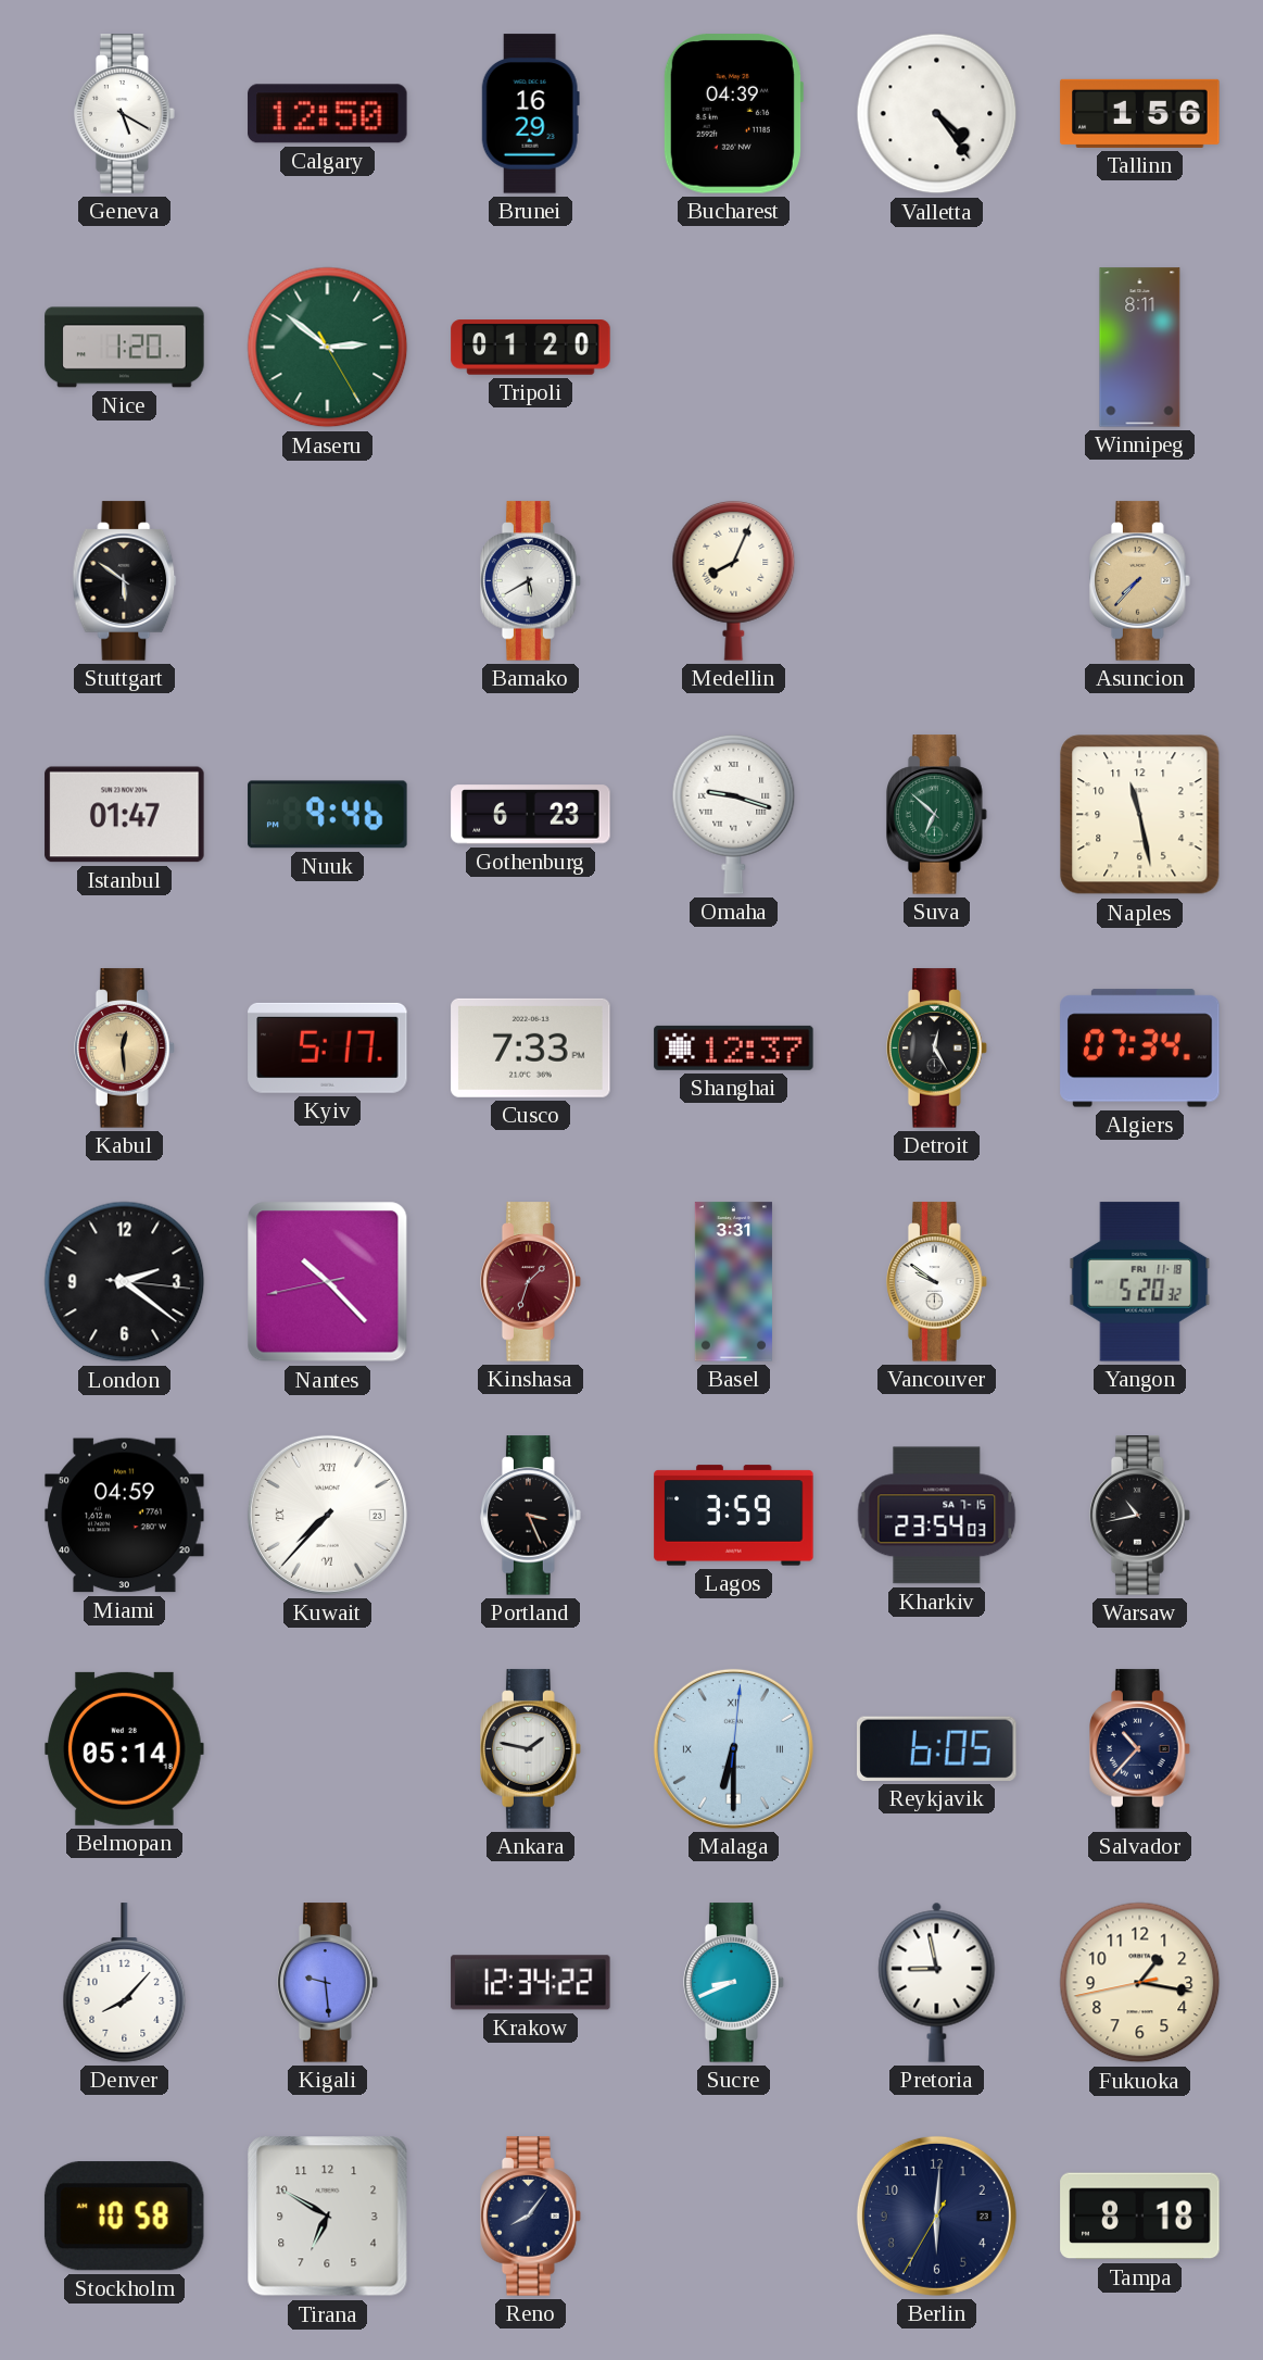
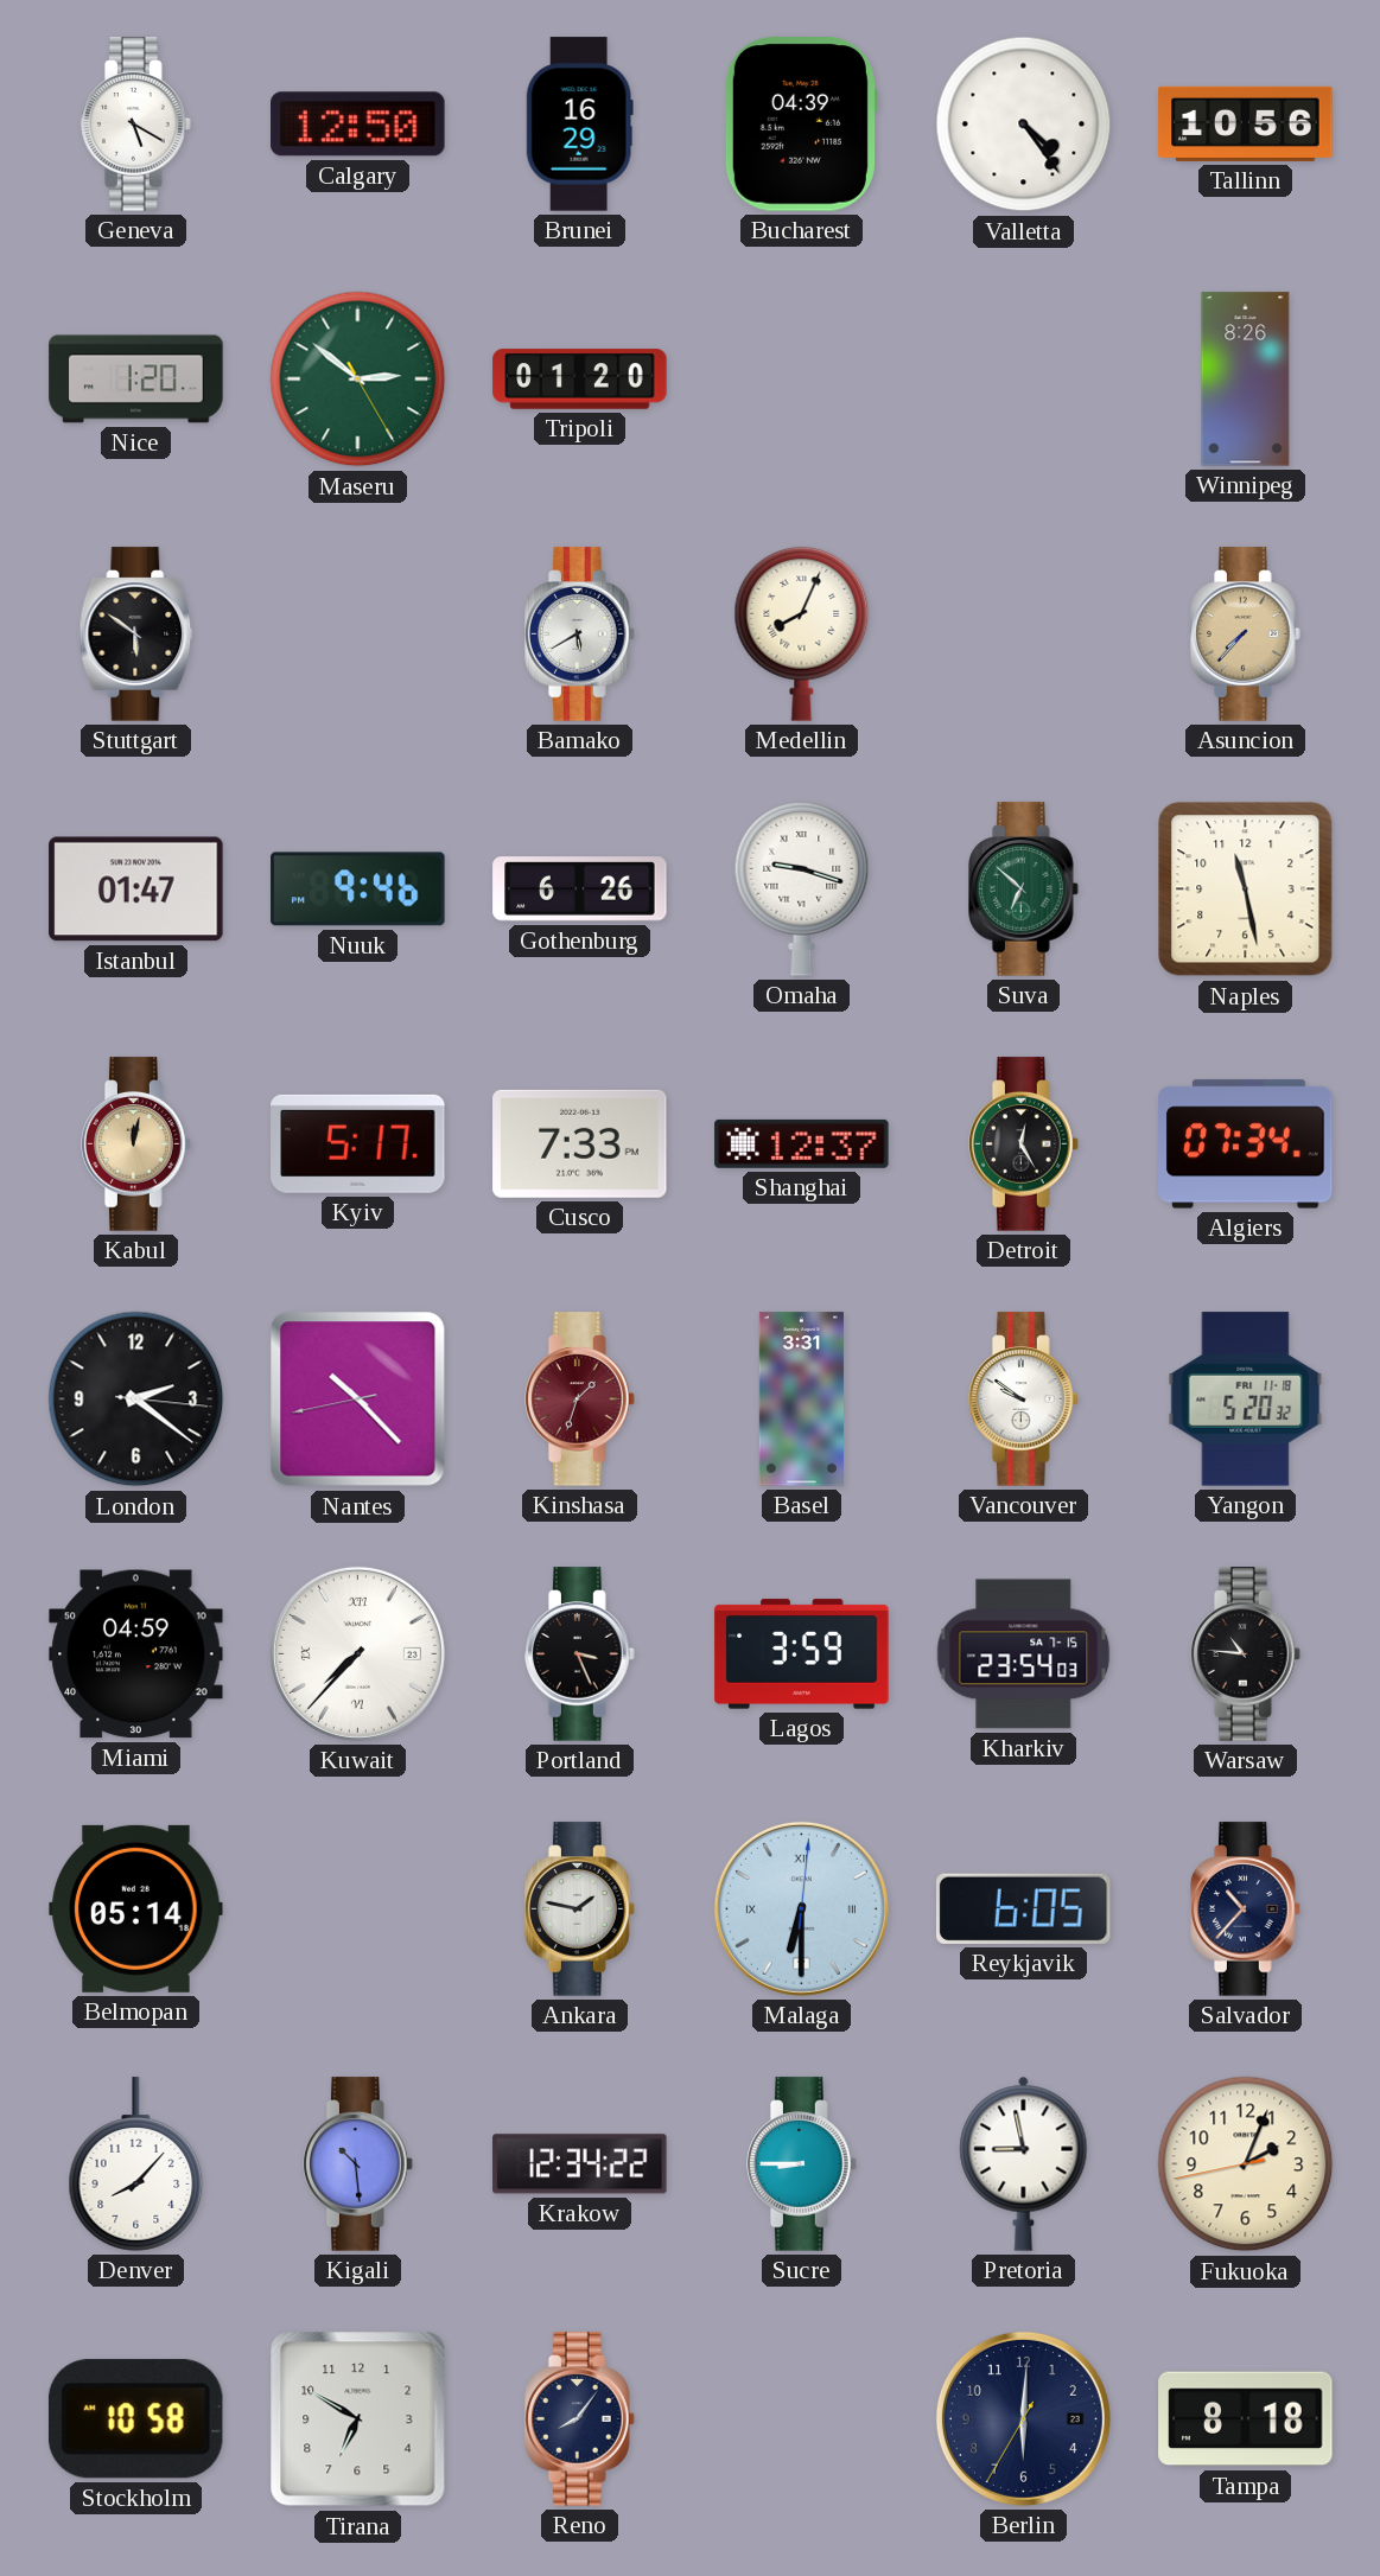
Tallinn: 1:56 -> 10:56 (1246, 123)
Winnipeg: 8:11 -> 8:26 (1246, 380)
Gothenburg: 6:23 -> 6:26 (580, 890)
Kabul: 12:29 -> 12:02 (136, 1144)
Warsaw: 10:43 -> 10:46 (1246, 1654)
Kigali: 9:29 -> 10:29 (358, 2164)
Sucre: 8:41 -> 8:45 (802, 2164)
Fukuoka: 1:16 -> 2:03 (1246, 2164)
